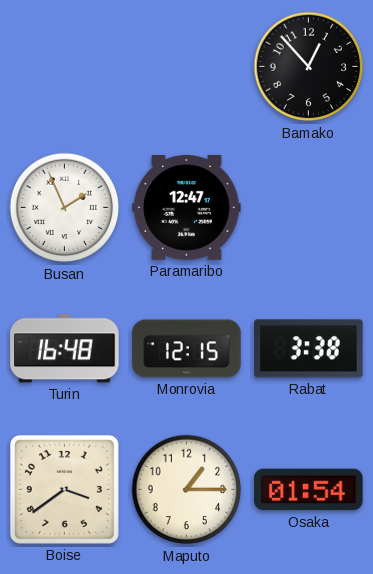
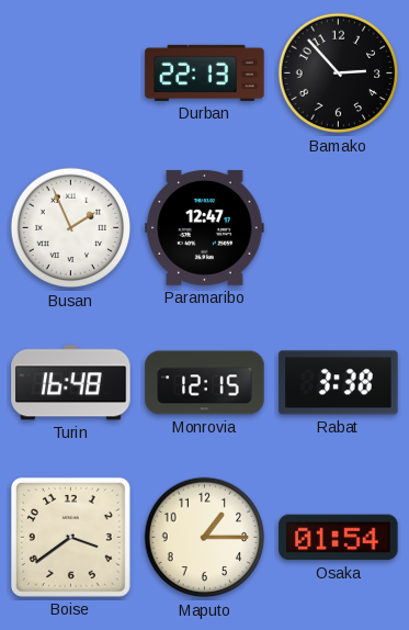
Durban: none -> 22:13 (205, 72)
Bamako: 12:53 -> 2:53 (339, 74)
